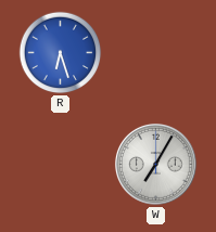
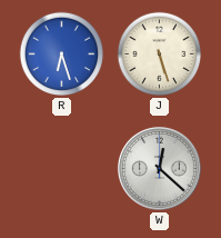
J: none -> 5:27 (160, 54)
W: 7:05 -> 12:22 (159, 168)
